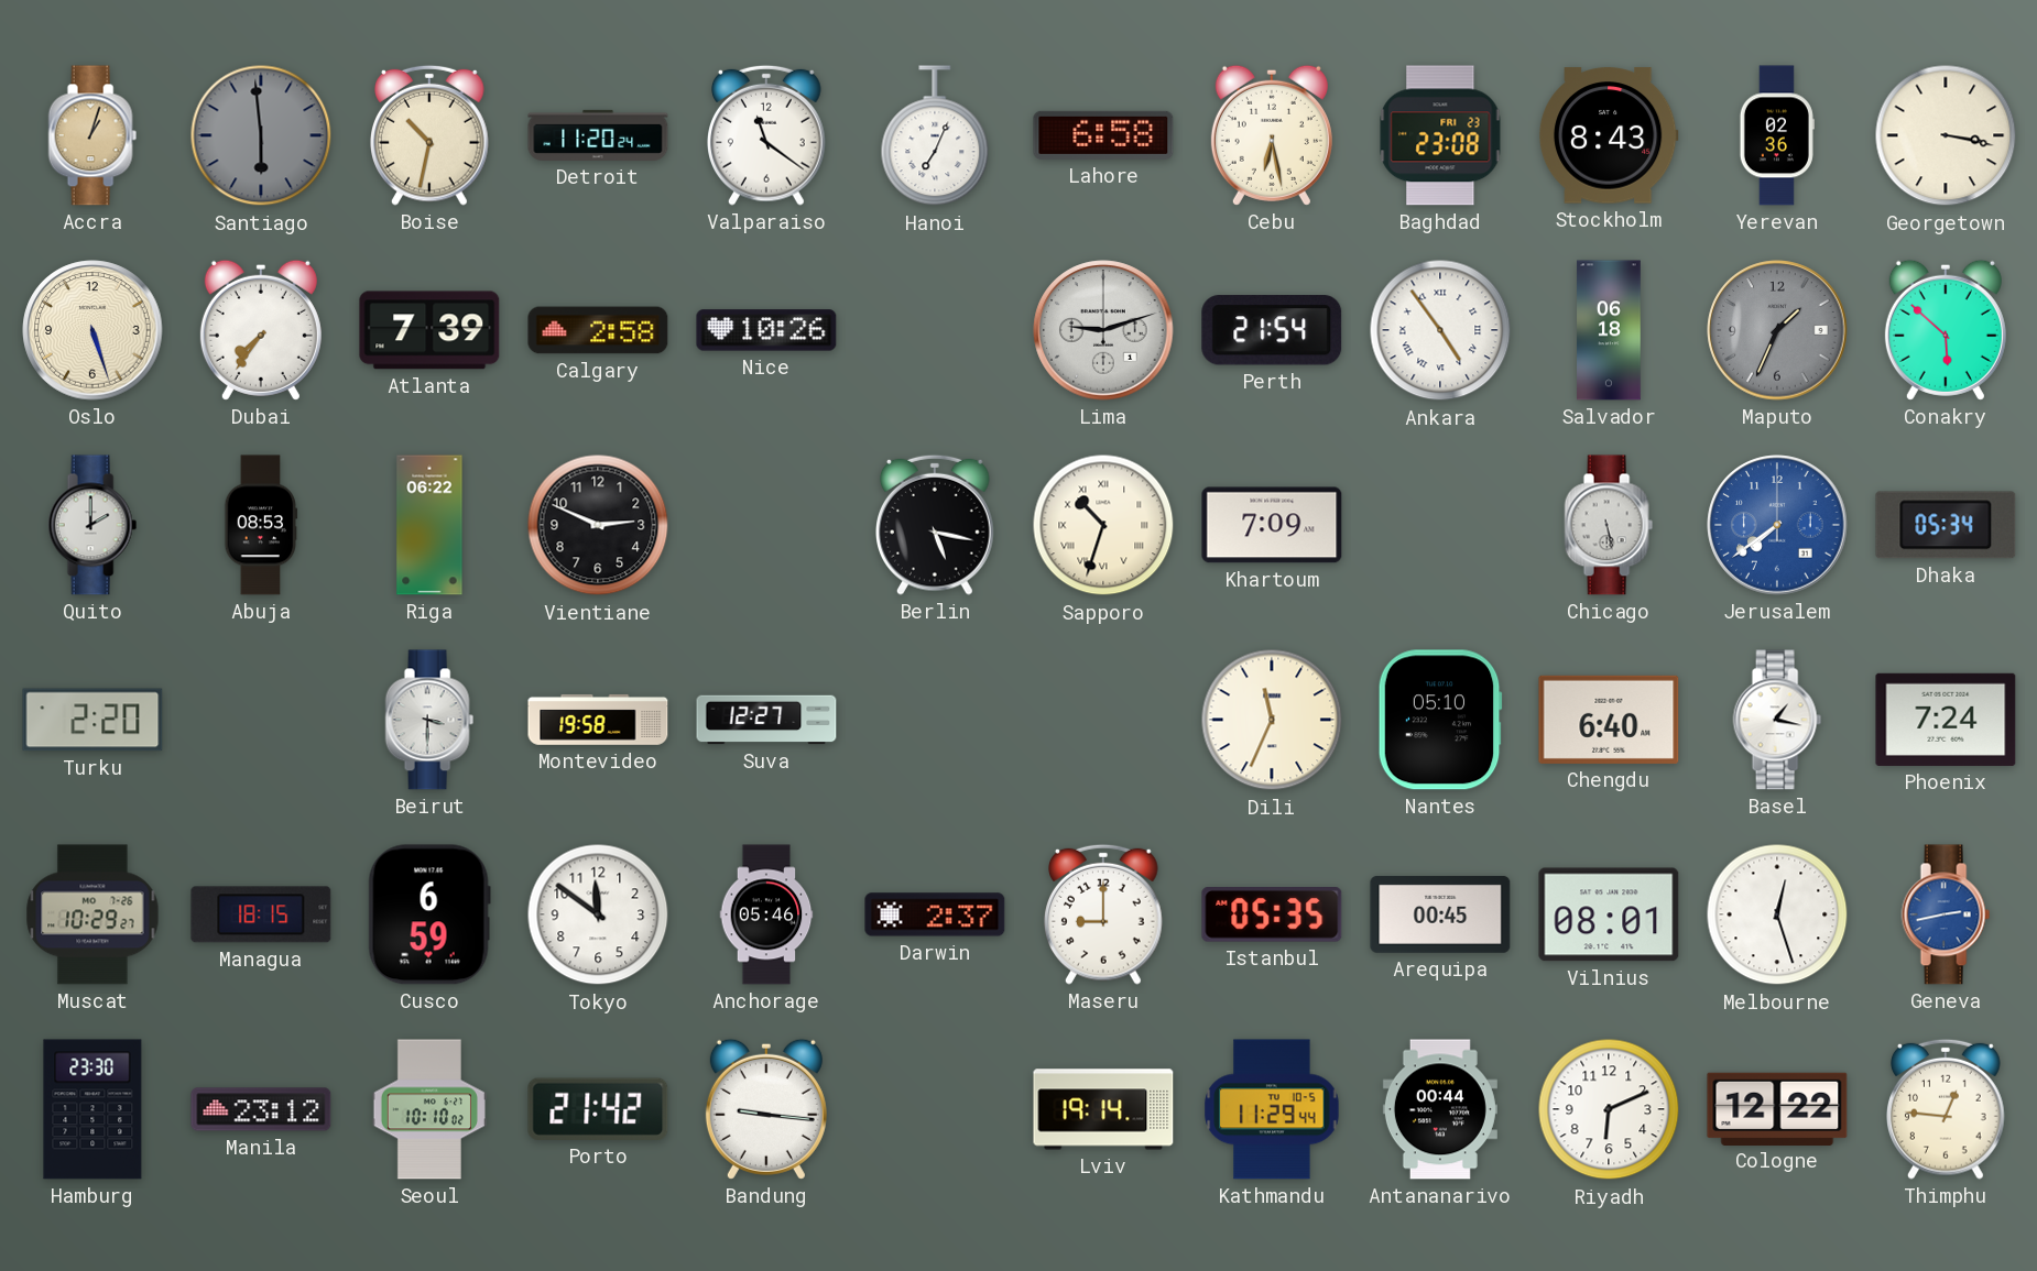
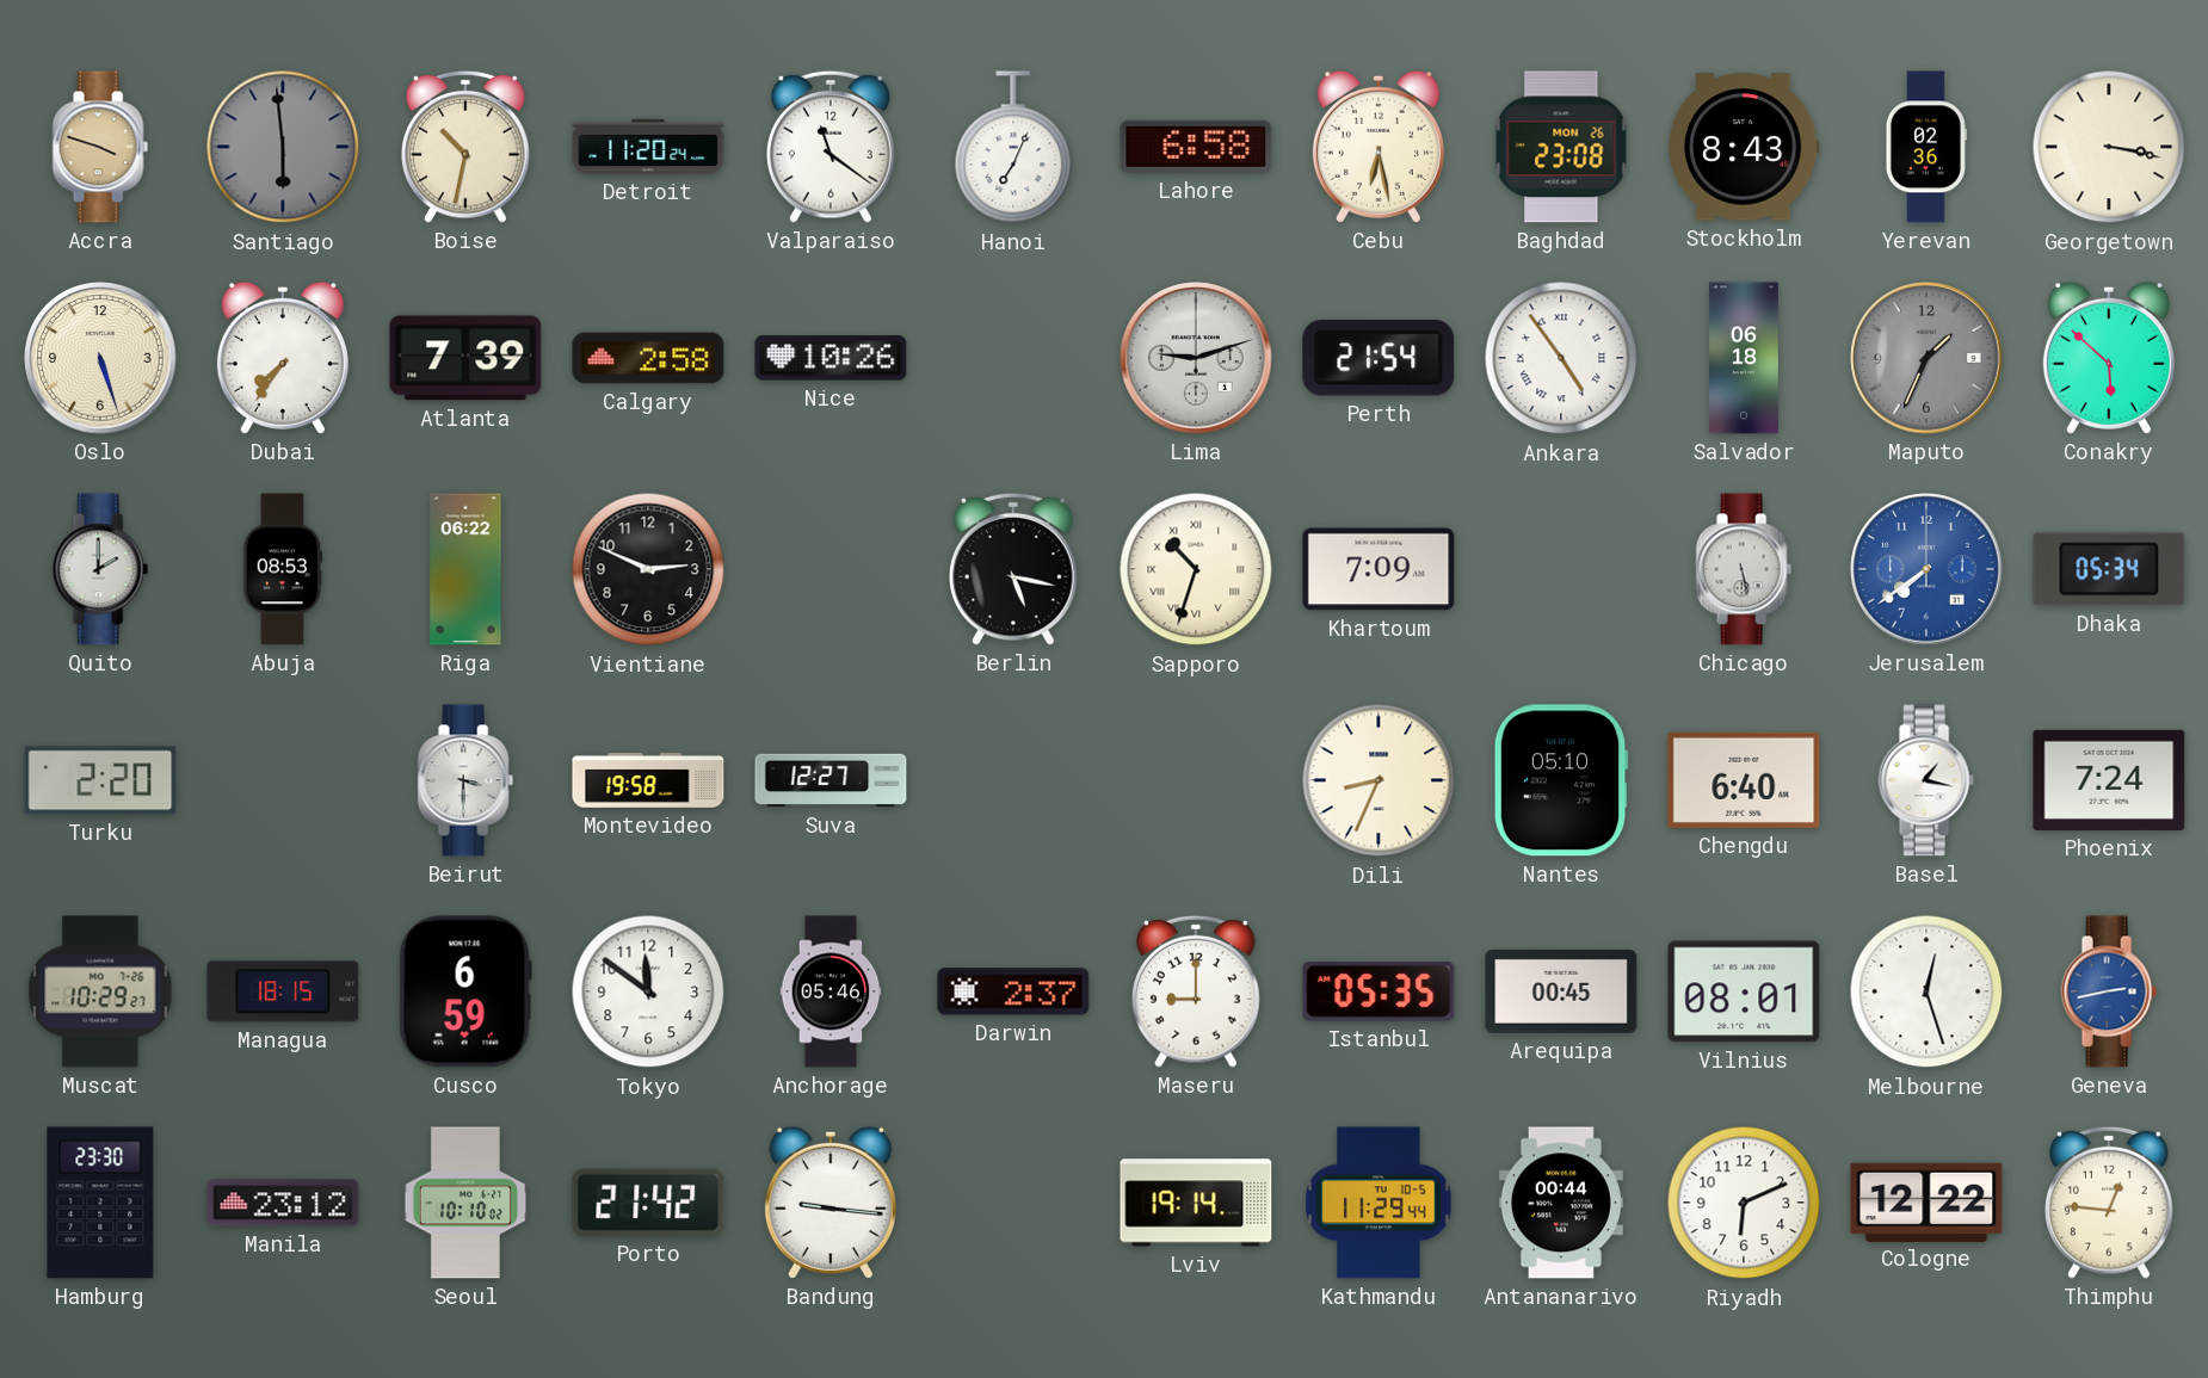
Accra: 1:03 -> 3:48 (100, 147)
Baghdad date: FRI 23 -> MON 26 (1561, 147)
Dili: 11:34 -> 8:34 (1379, 780)
